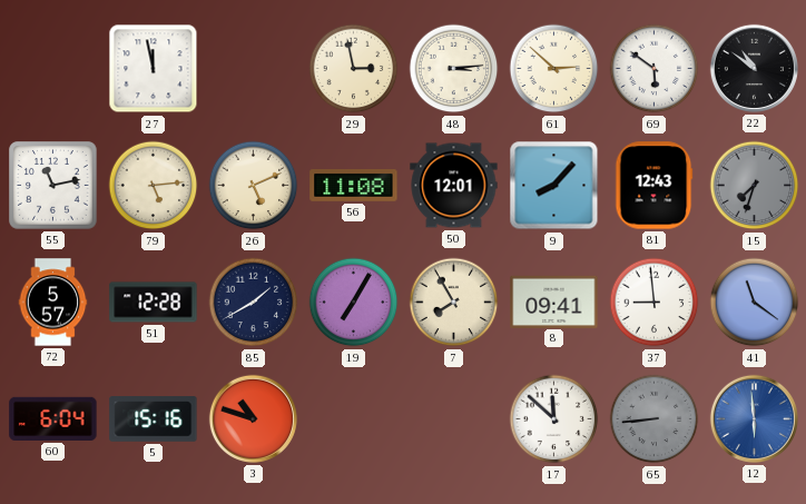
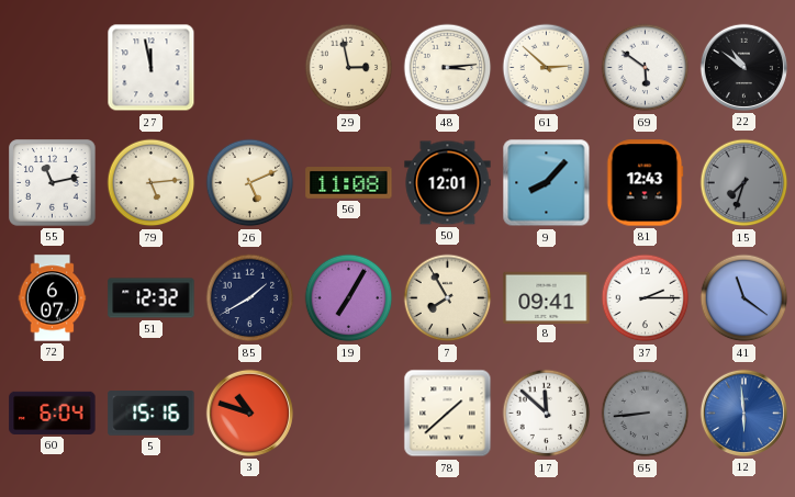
72: 5:57 -> 6:07 (53, 298)
51: 12:28 -> 12:32 (152, 298)
37: 8:59 -> 2:15 (646, 298)
78: none -> 1:38 (448, 414)
